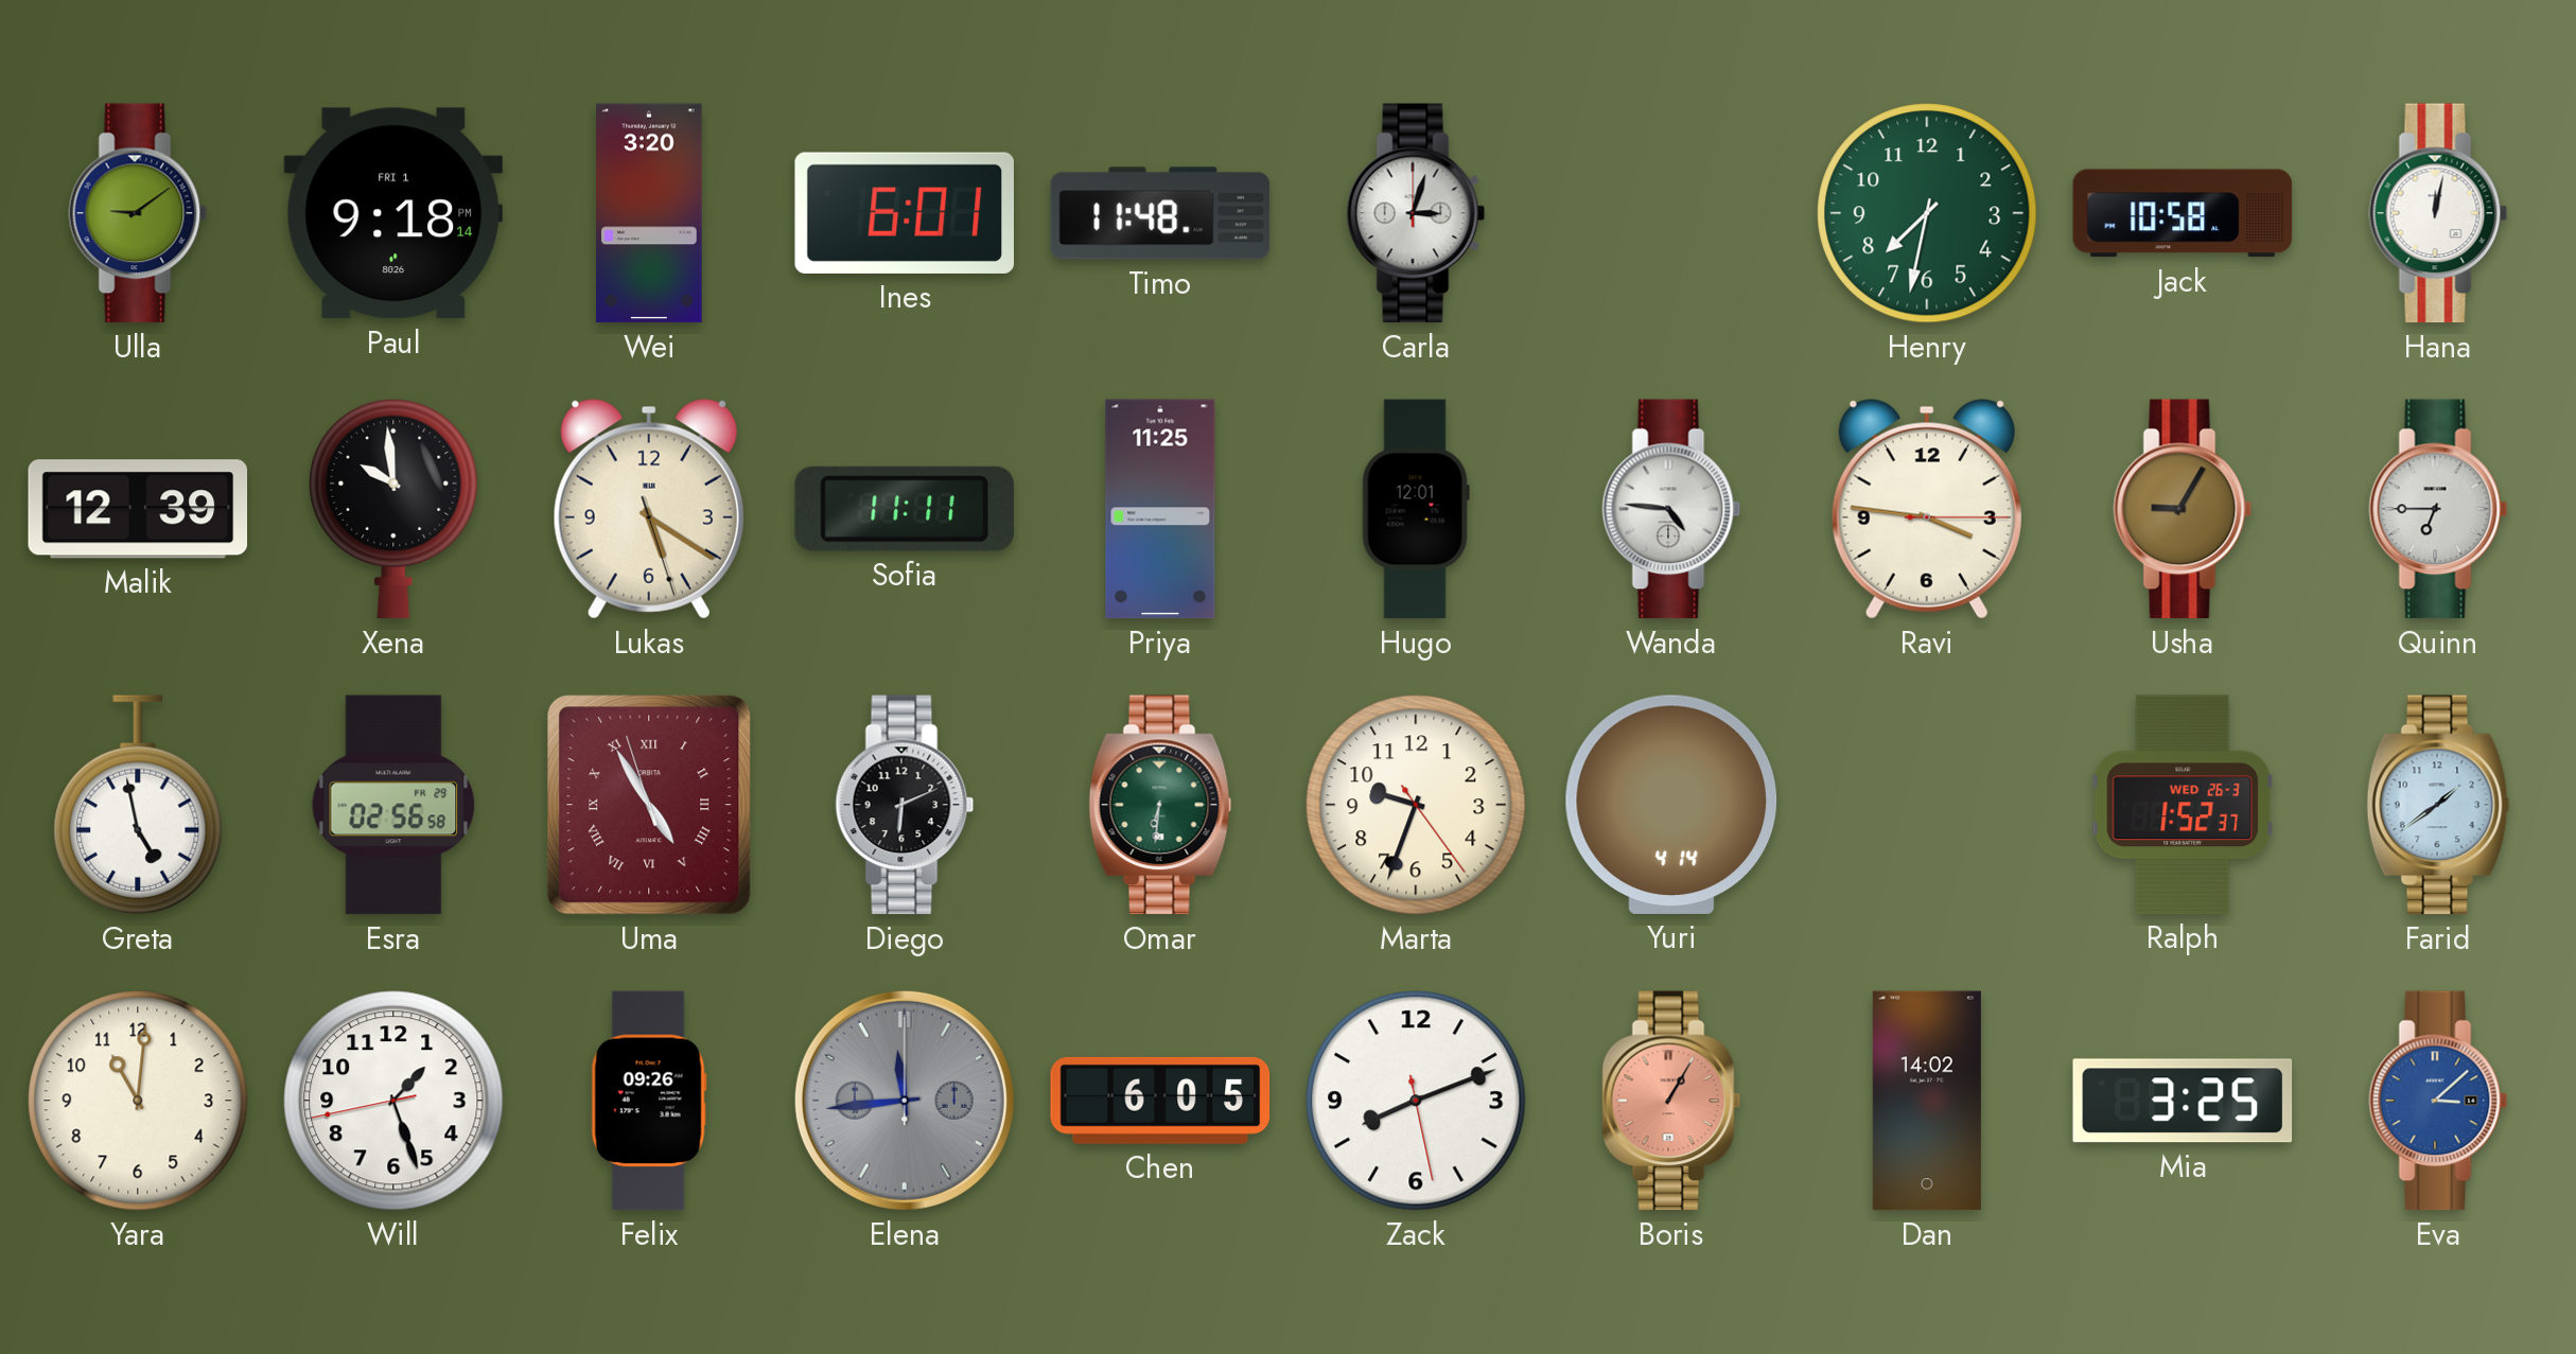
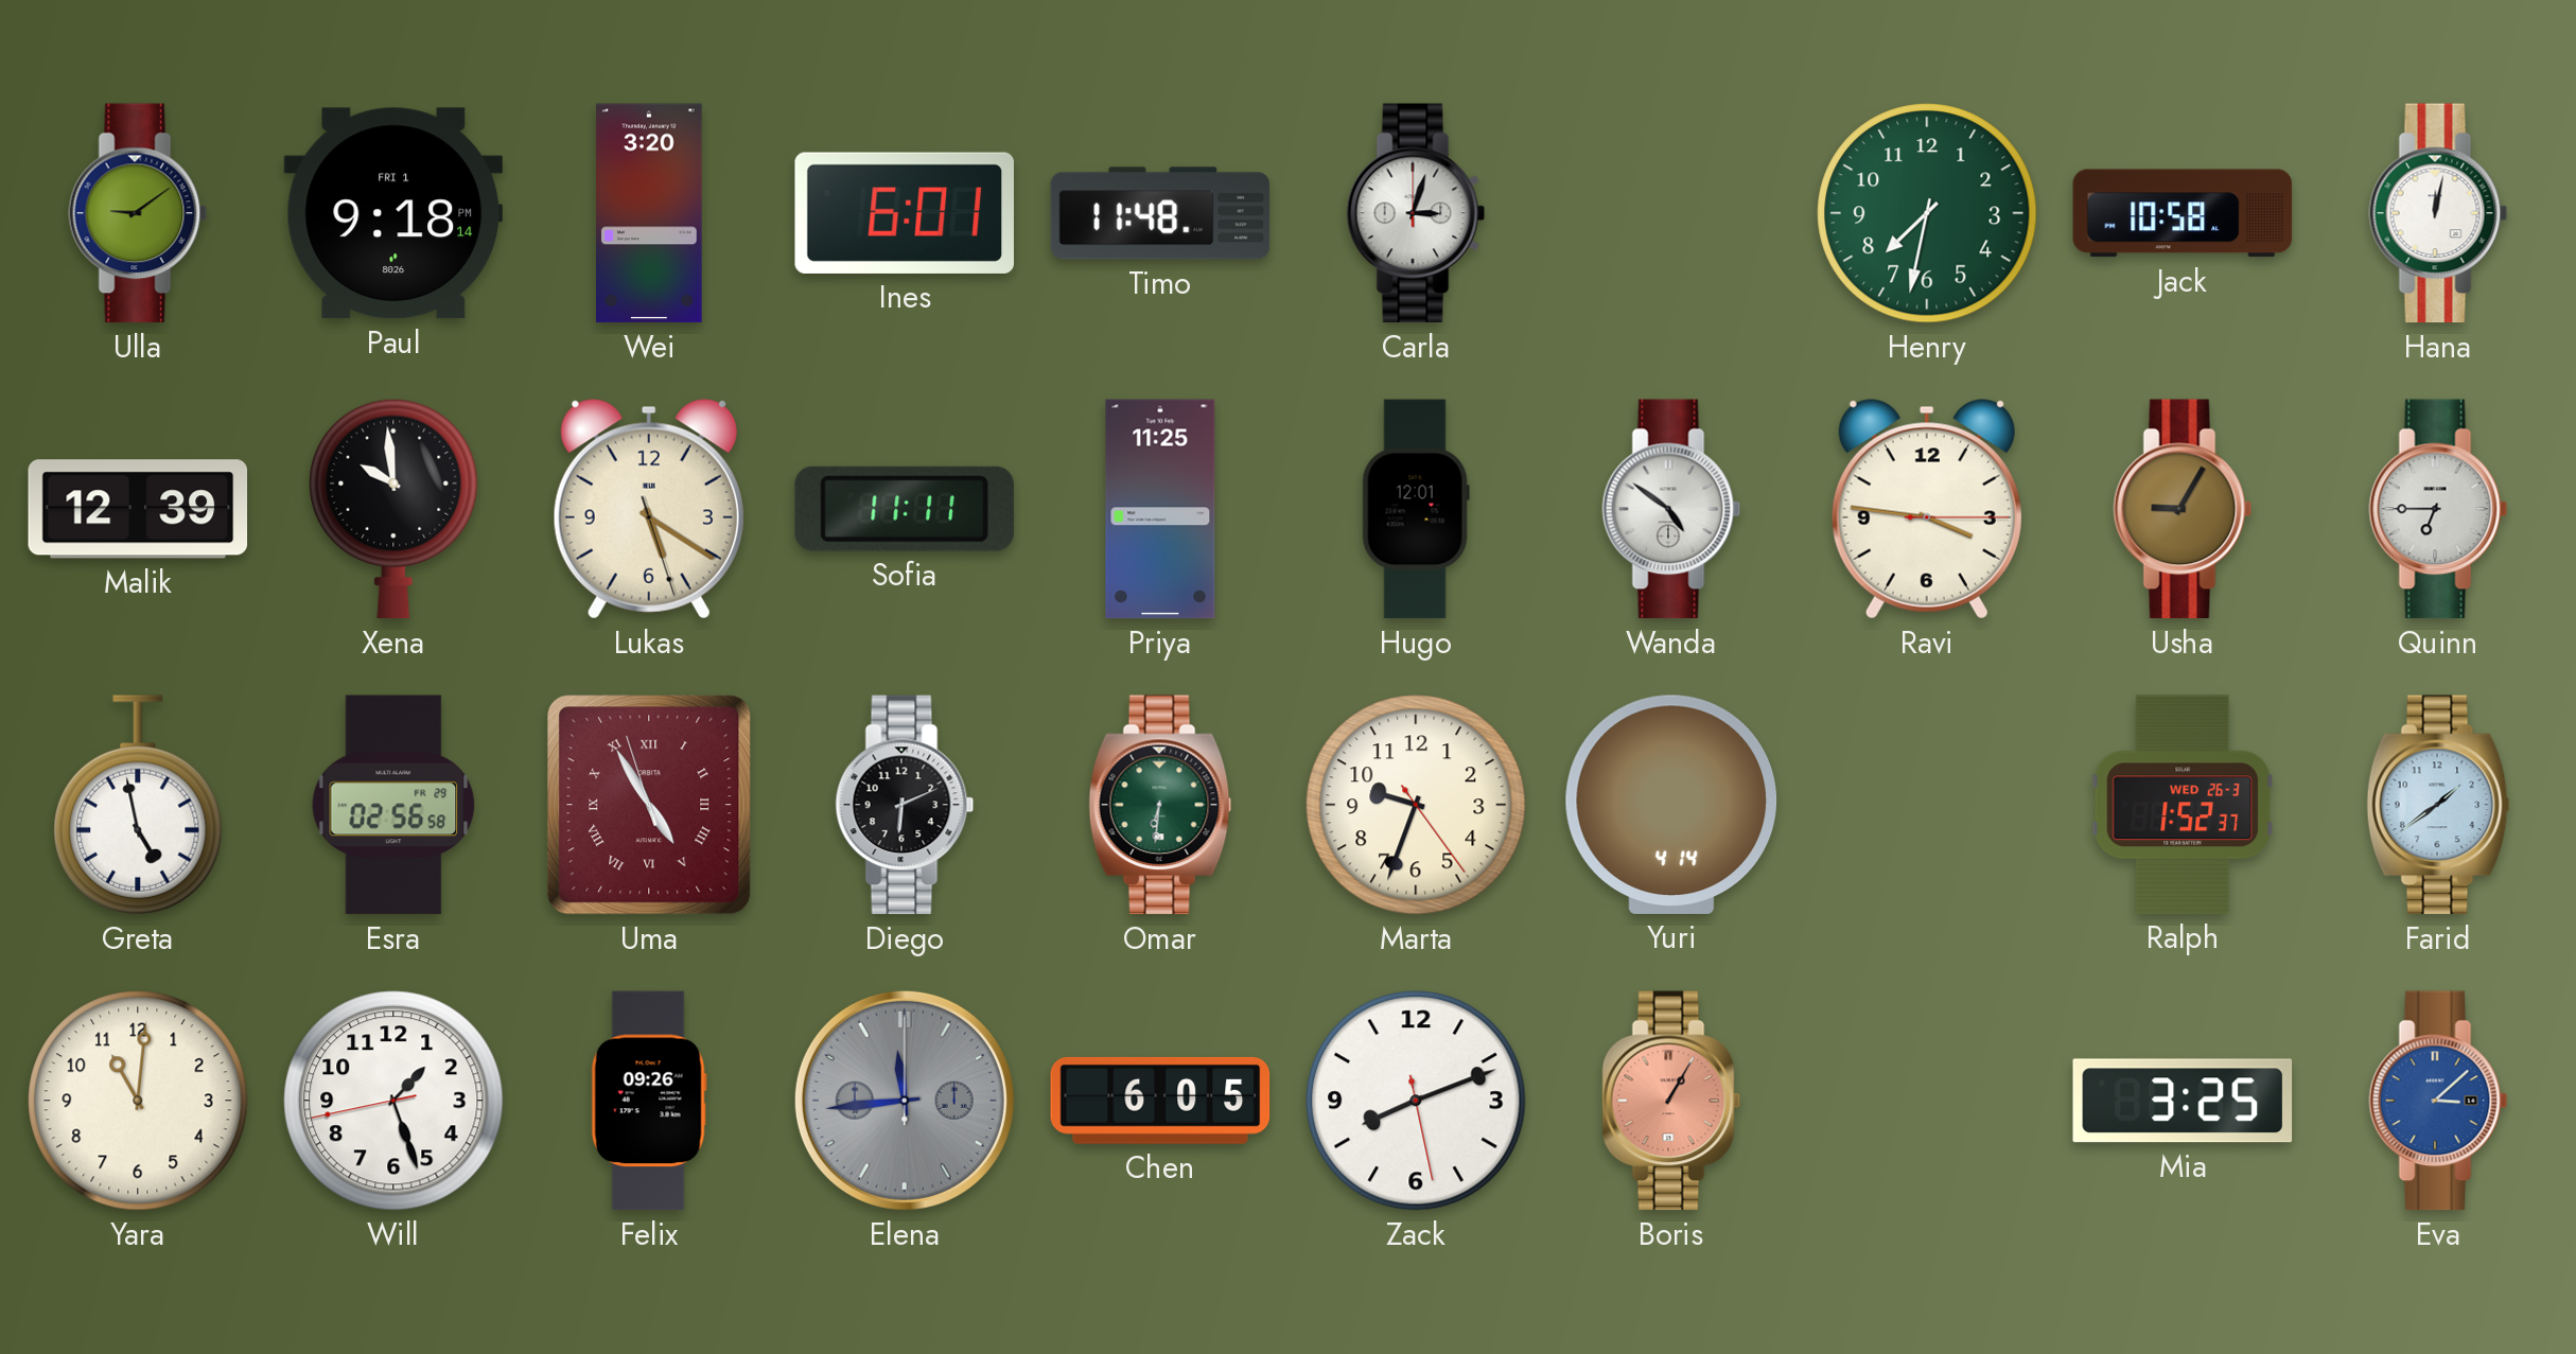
Wanda: 4:46 -> 4:51 (1671, 509)
Dan: 14:02 -> none (1927, 1101)
